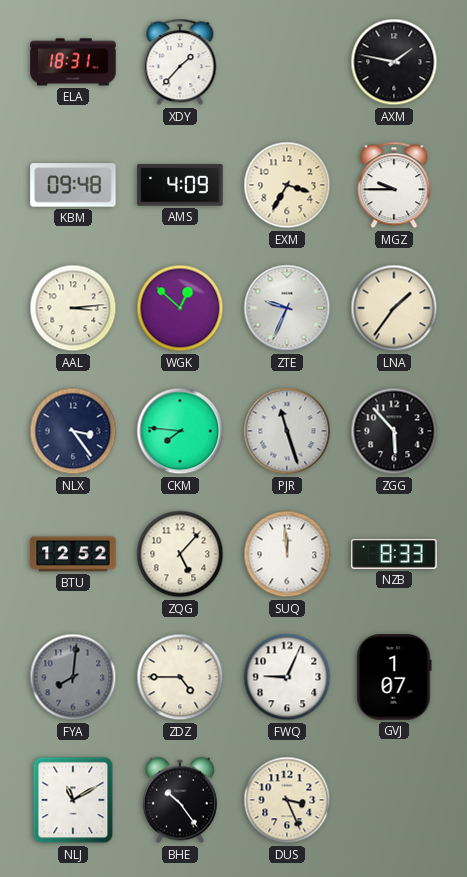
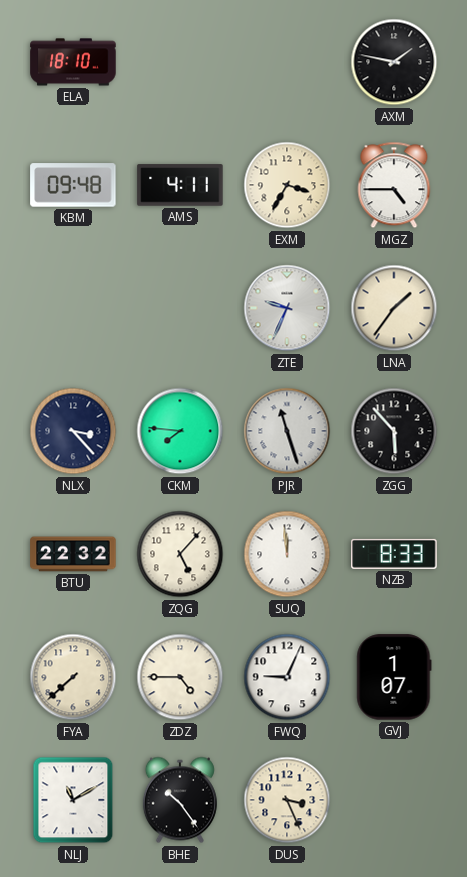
ELA: 18:31 -> 18:10 (73, 62)
XDY: 1:37 -> none (180, 62)
AMS: 4:09 -> 4:11 (180, 185)
MGZ: 9:45 -> 4:45 (394, 185)
AAL: 3:14 -> none (73, 308)
WGK: 12:52 -> none (180, 308)
NLX: 3:24 -> 3:23 (73, 431)
BTU: 12:52 -> 22:32 (73, 554)
FYA: 8:01 -> 7:38 (73, 677)
FYA dial: grey -> cream (73, 677)
